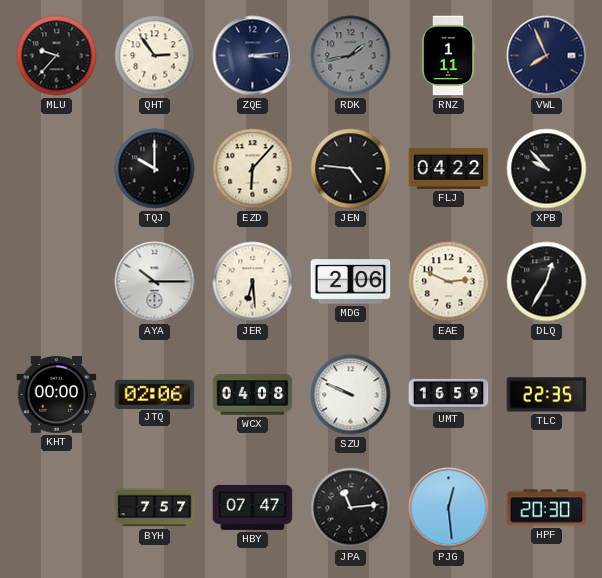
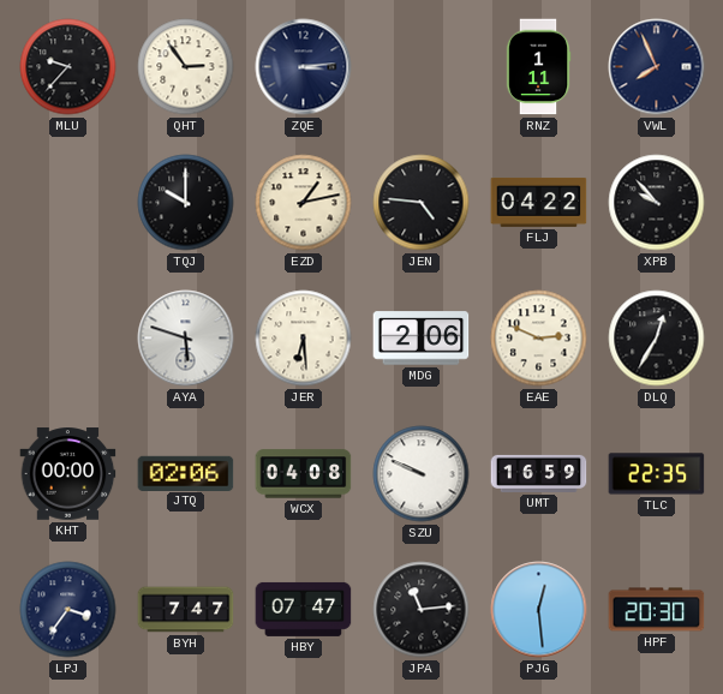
RDK: 1:43 -> none (351, 56)
EZD: 6:07 -> 1:13 (304, 203)
AYA: 10:15 -> 5:48 (186, 339)
LPJ: none -> 3:36 (68, 610)
BYH: 7:57 -> 7:47 (186, 610)
